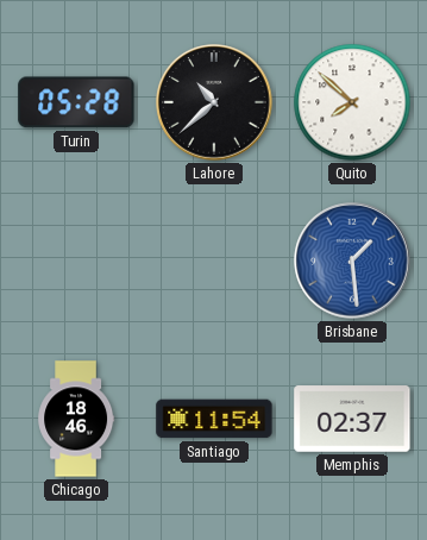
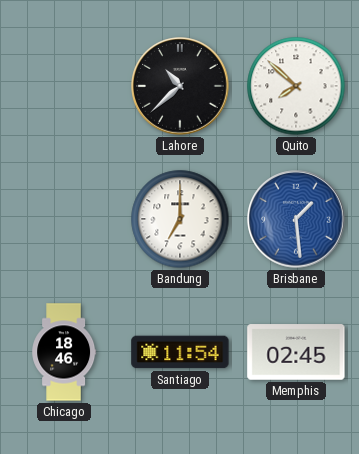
Turin: 05:28 -> none (76, 102)
Bandung: none -> 7:00 (180, 219)
Memphis: 02:37 -> 02:45 (296, 352)
